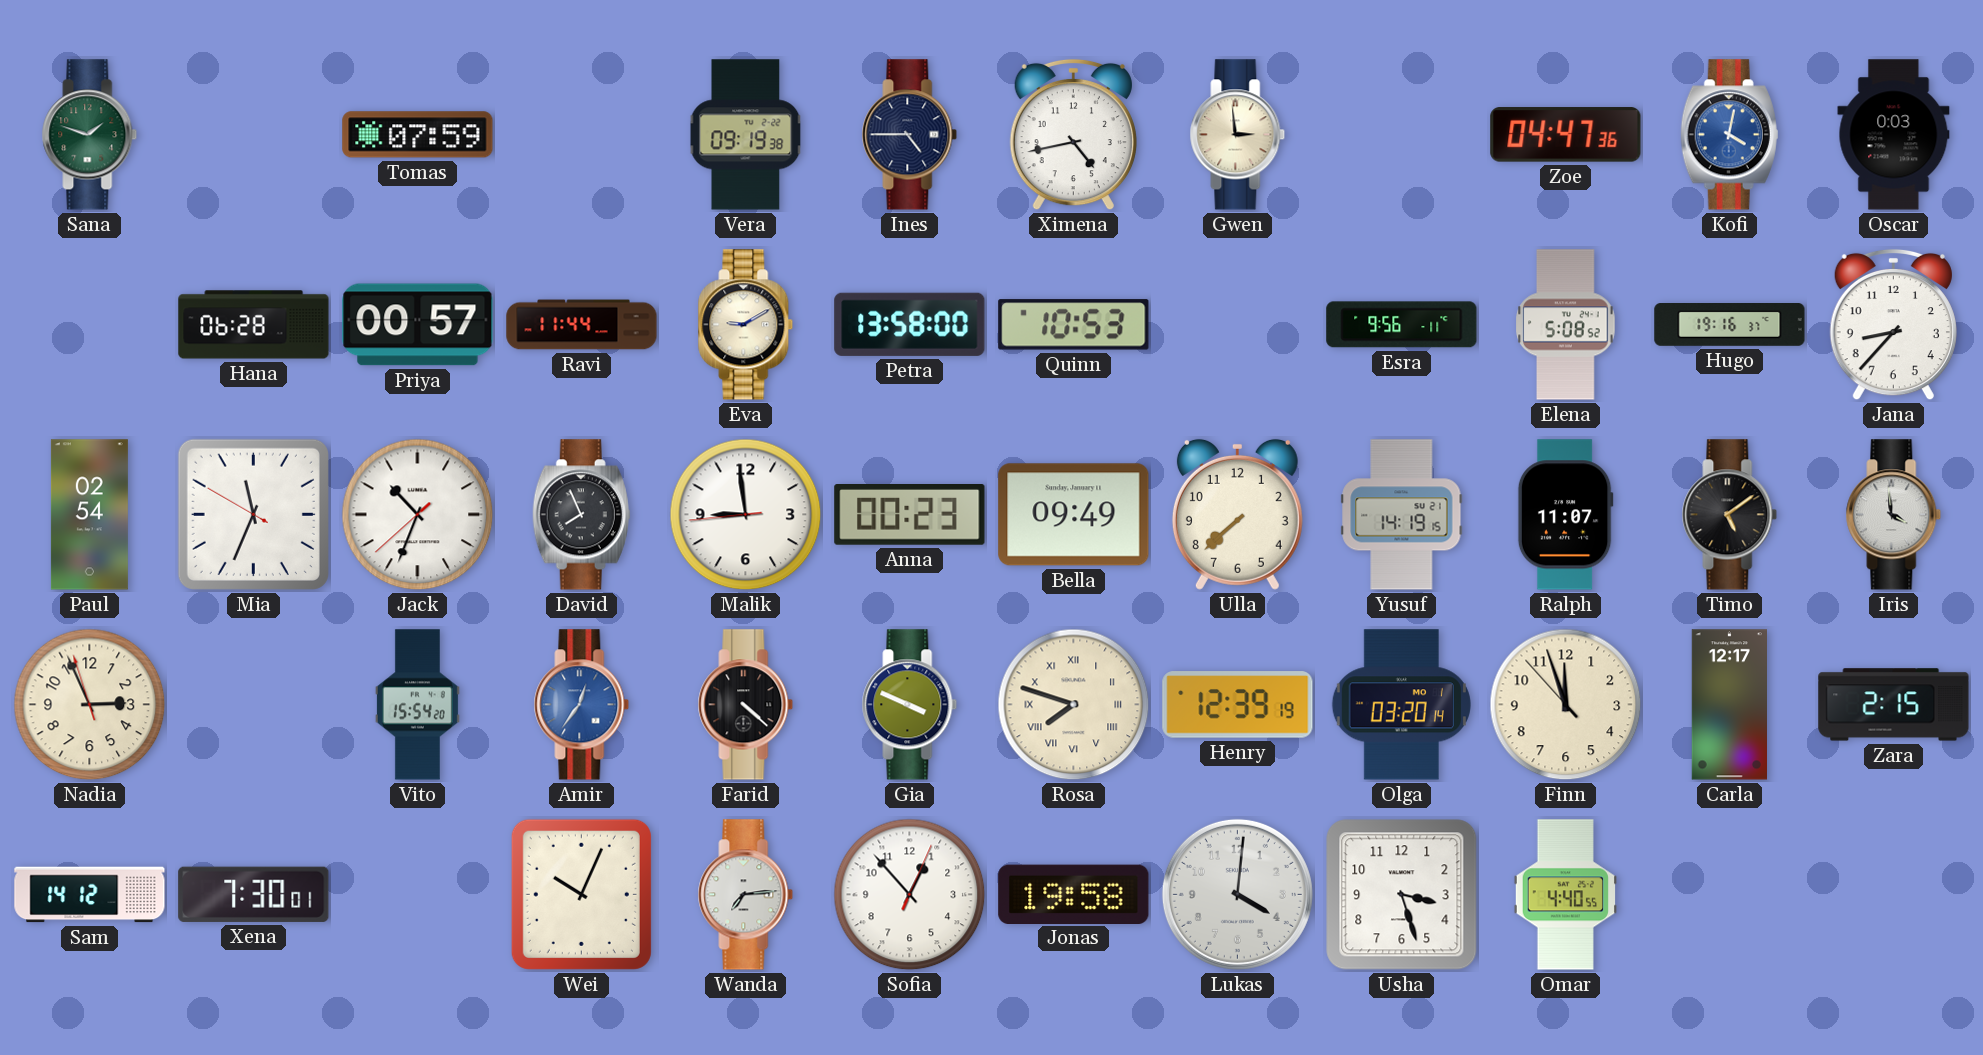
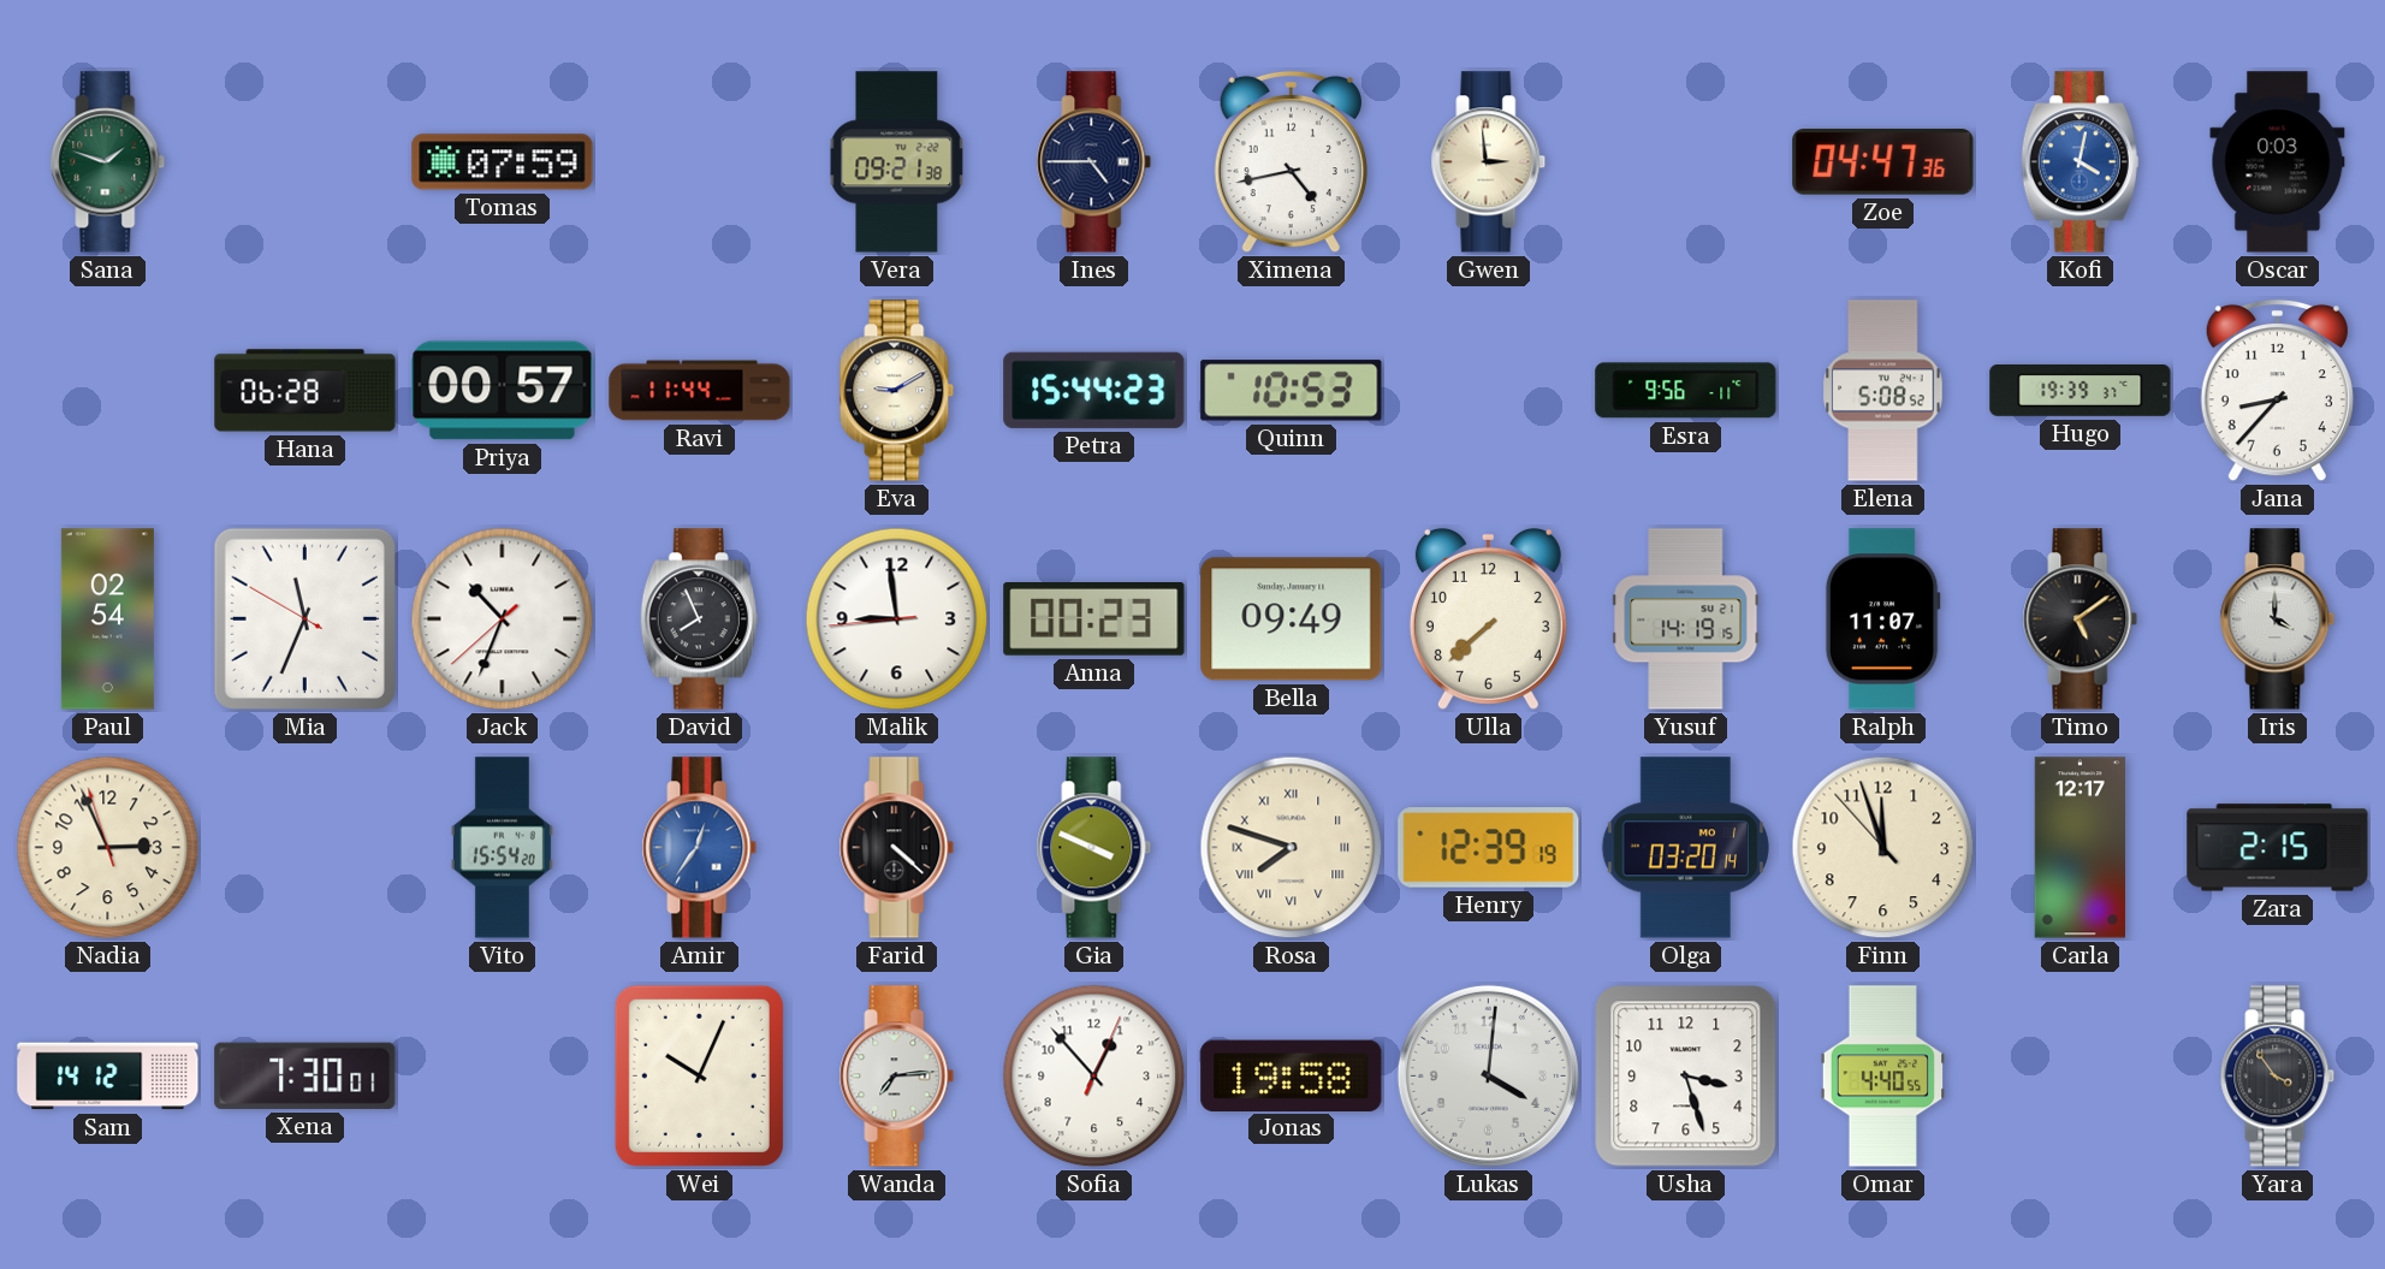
Vera: 09:19 -> 09:21 (897, 162)
Petra: 13:58 -> 15:44 (1094, 390)
Hugo: 19:16 -> 19:39 (2081, 391)
Iris: 3:59 -> 4:00 (2278, 619)
Yara: none -> 3:54 (2278, 1077)
